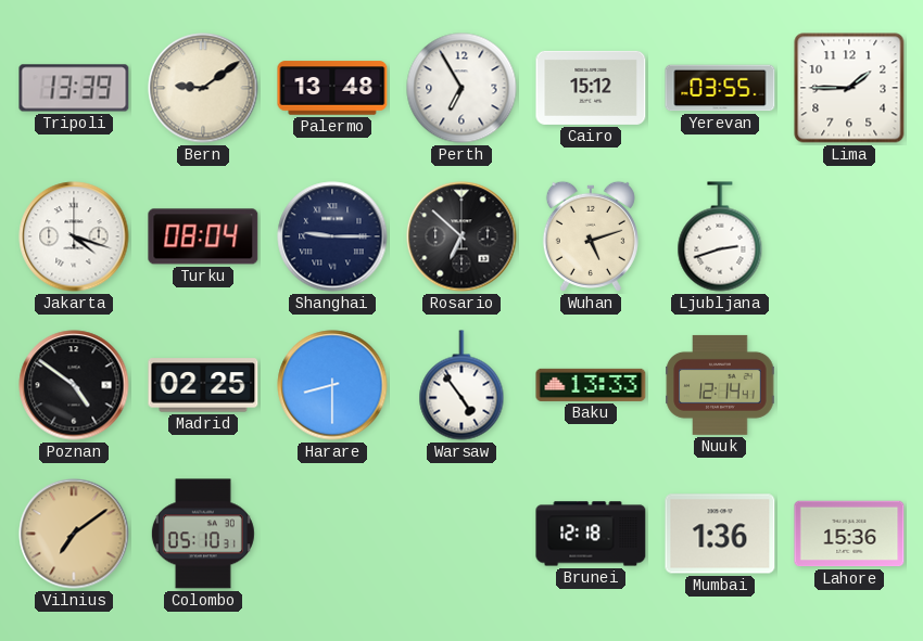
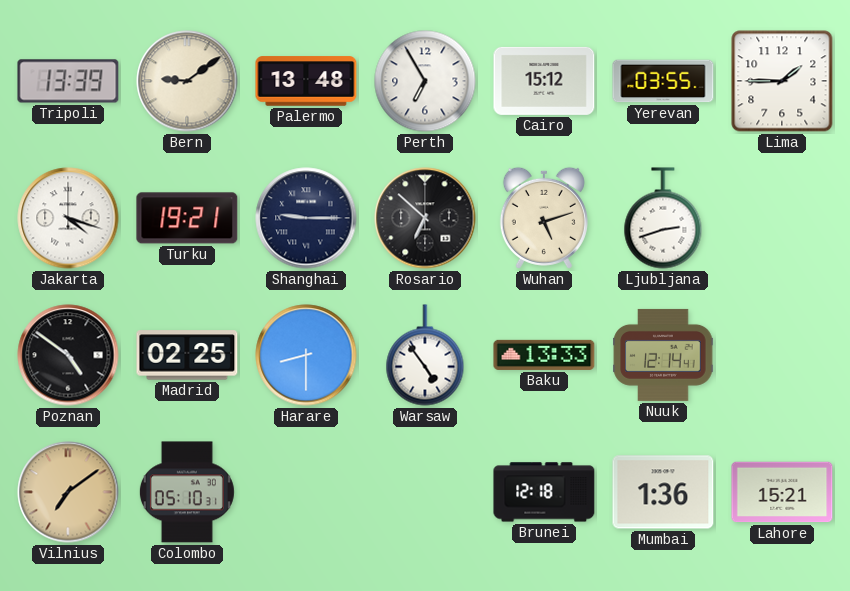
Turku: 08:04 -> 19:21 (187, 218)
Lahore: 15:36 -> 15:21 (782, 492)
